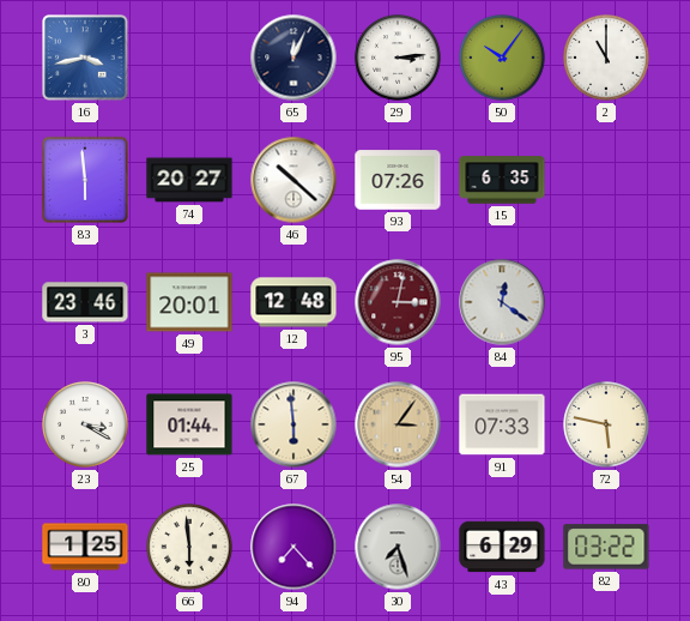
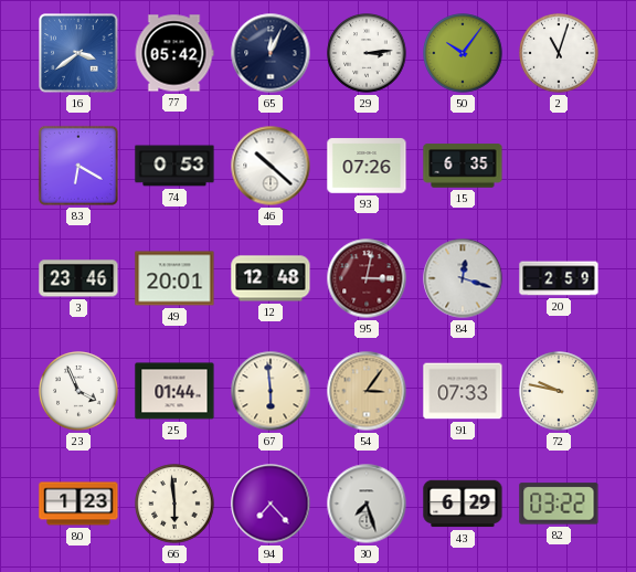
16: 3:43 -> 3:39 (78, 53)
77: none -> 05:42 (174, 53)
2: 11:00 -> 11:03 (559, 53)
83: 5:59 -> 6:20 (78, 166)
74: 20:27 -> 0:53 (174, 166)
84: 12:21 -> 12:18 (463, 278)
20: none -> 2:59 (559, 278)
23: 3:20 -> 3:56 (78, 391)
72: 5:47 -> 9:47 (559, 391)
80: 1:25 -> 1:23 (78, 504)
